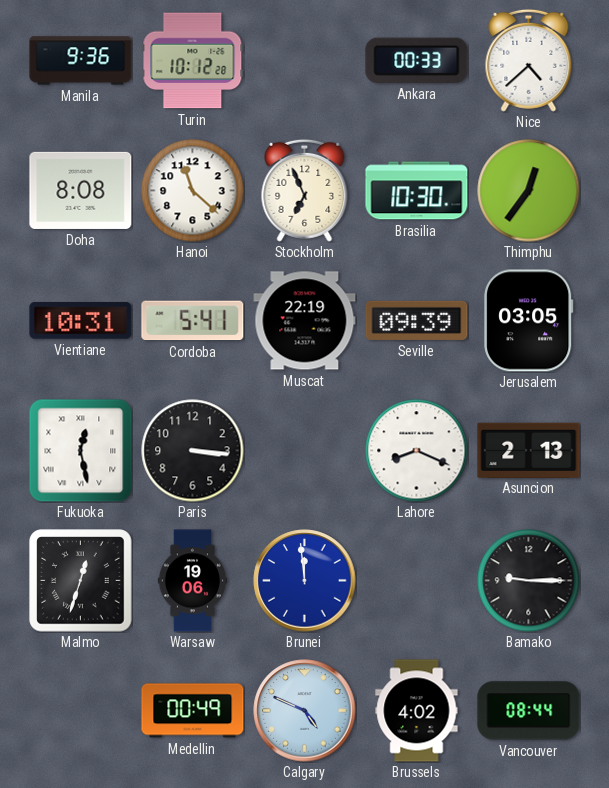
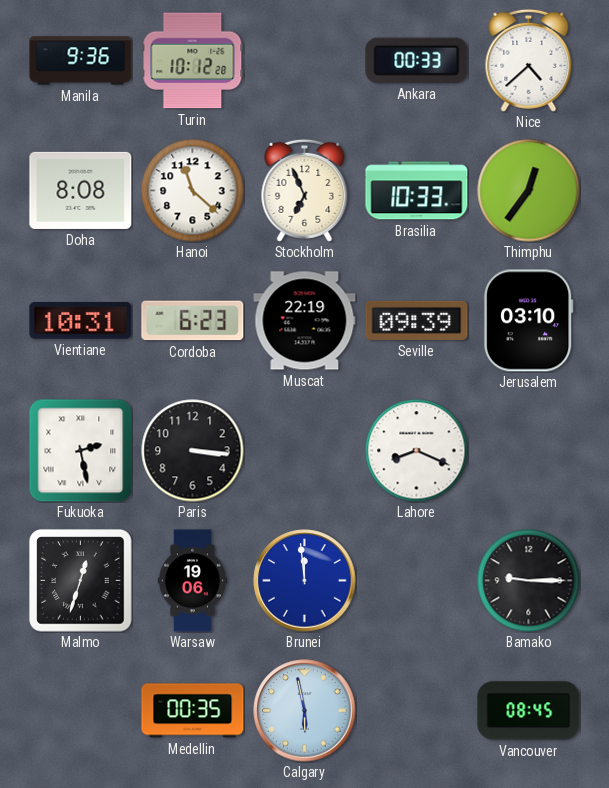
Brasilia: 10:30 -> 10:33 (417, 191)
Cordoba: 5:41 -> 6:23 (193, 321)
Jerusalem: 03:05 -> 03:10 (529, 321)
Fukuoka: 12:28 -> 2:28 (80, 450)
Asuncion: 2:13 -> none (529, 450)
Medellin: 00:49 -> 00:35 (193, 711)
Calgary: 4:49 -> 5:58 (305, 711)
Brussels: 4:02 -> none (417, 711)
Vancouver: 08:44 -> 08:45 (529, 711)
